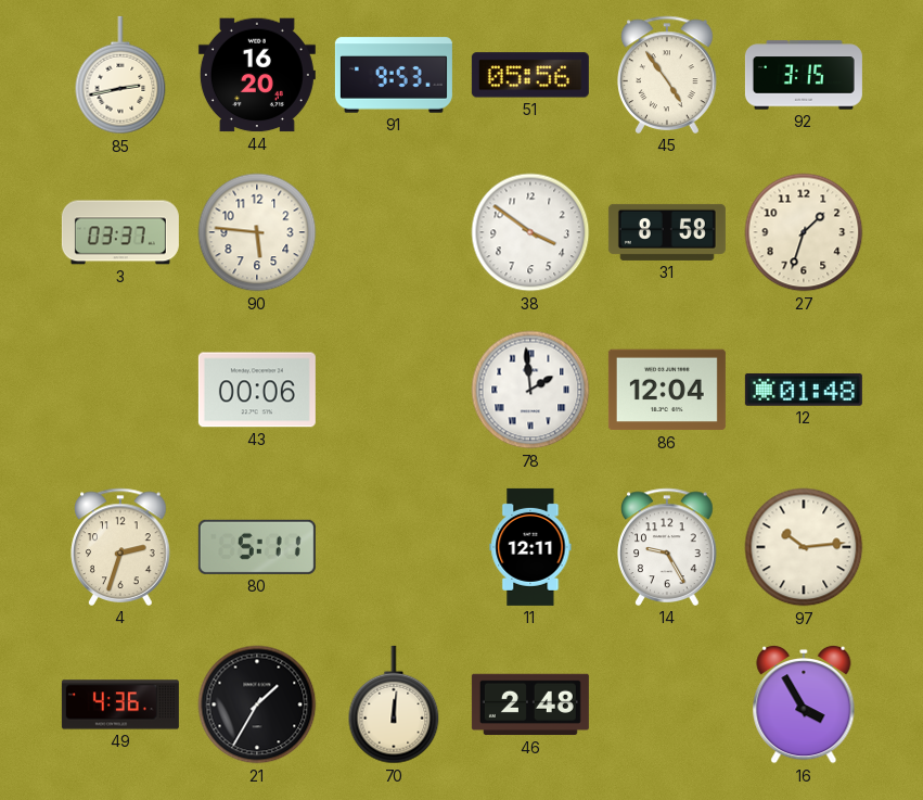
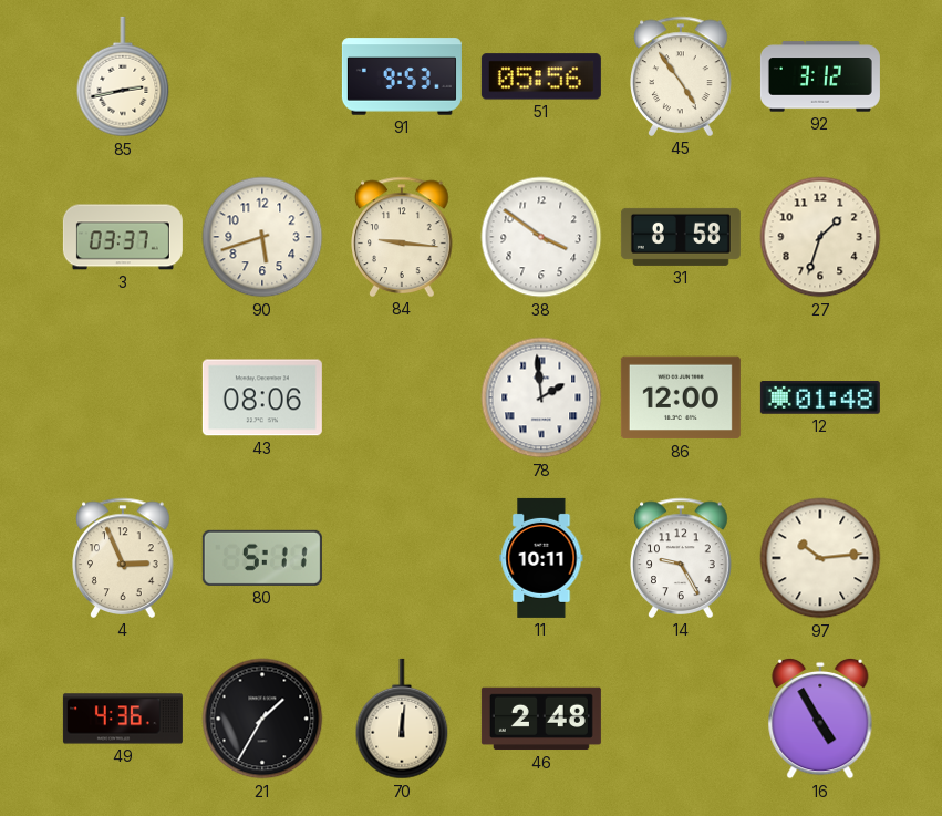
44: 16:20 -> none (257, 75)
92: 3:15 -> 3:12 (820, 76)
90: 5:46 -> 5:42 (262, 237)
84: none -> 9:16 (402, 237)
43: 00:06 -> 08:06 (262, 397)
86: 12:04 -> 12:00 (681, 397)
4: 2:33 -> 2:56 (123, 558)
11: 12:11 -> 10:11 (541, 558)
16: 3:55 -> 4:55 (820, 719)
